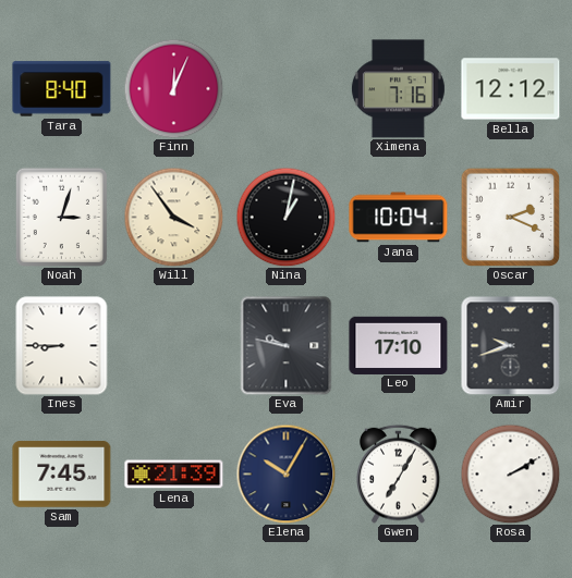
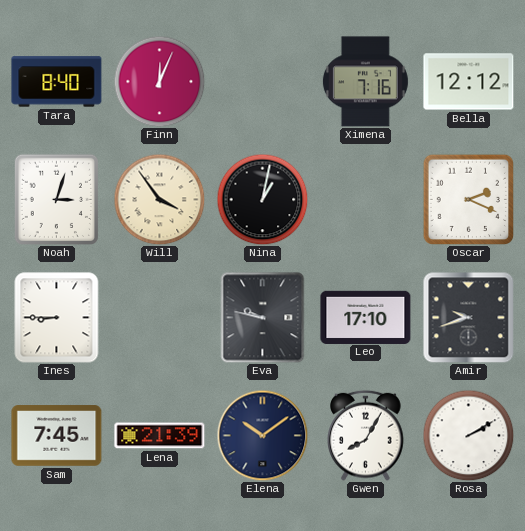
Jana: 10:04 -> none (399, 218)
Elena: 10:05 -> 10:09 (262, 435)
Gwen: 7:05 -> 8:05 (366, 435)
